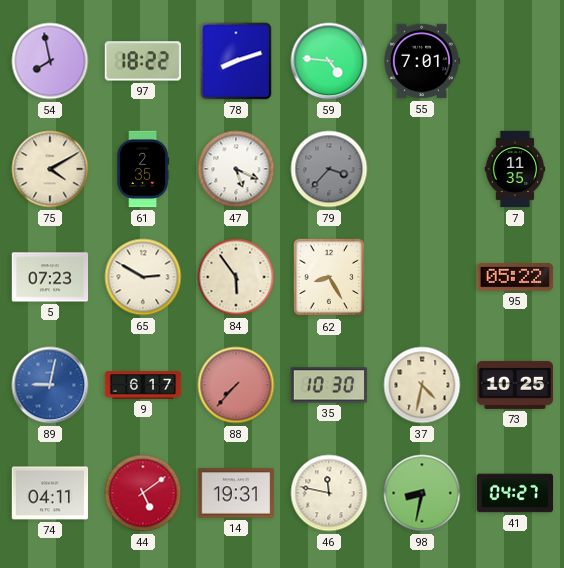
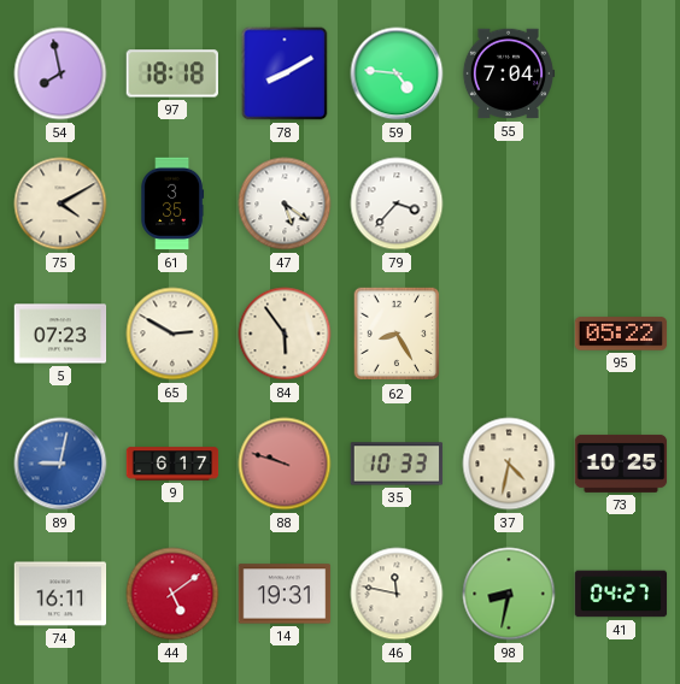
97: 18:22 -> 18:18 (171, 73)
78: 8:12 -> 8:10 (285, 73)
55: 7:01 -> 7:04 (509, 73)
61: 2:35 -> 3:35 (172, 204)
47: 5:19 -> 5:21 (285, 204)
79 dial: grey -> white (397, 204)
7: 11:35 -> none (515, 169)
88: 7:37 -> 9:48 (285, 464)
35: 10:30 -> 10:33 (397, 464)
74: 04:11 -> 16:11 (60, 594)
